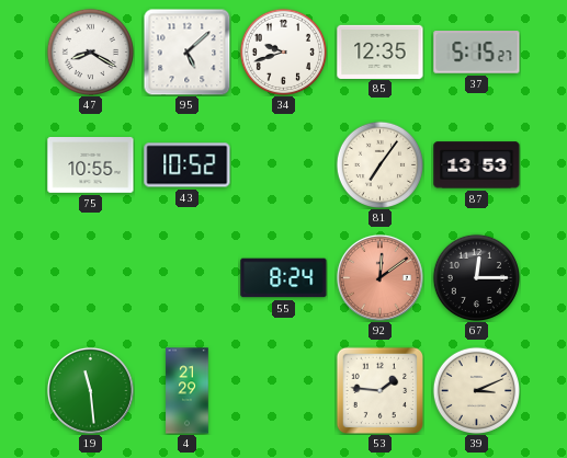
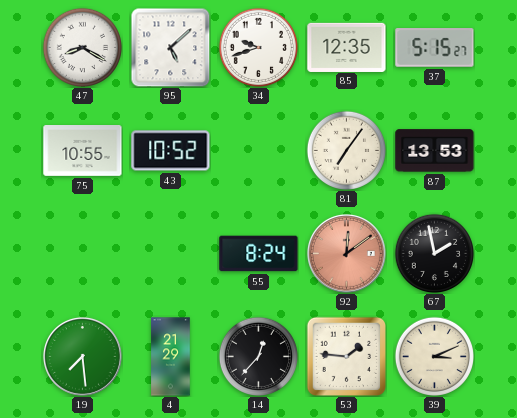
67: 12:15 -> 1:58 (434, 253)
19: 11:29 -> 7:29 (82, 356)
14: none -> 12:37 (258, 356)
